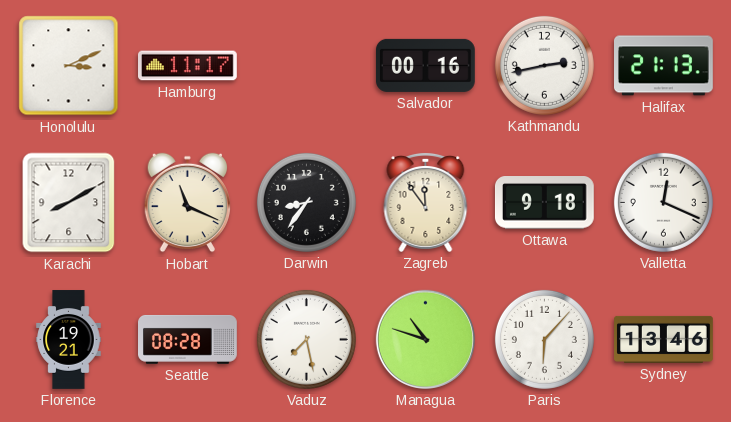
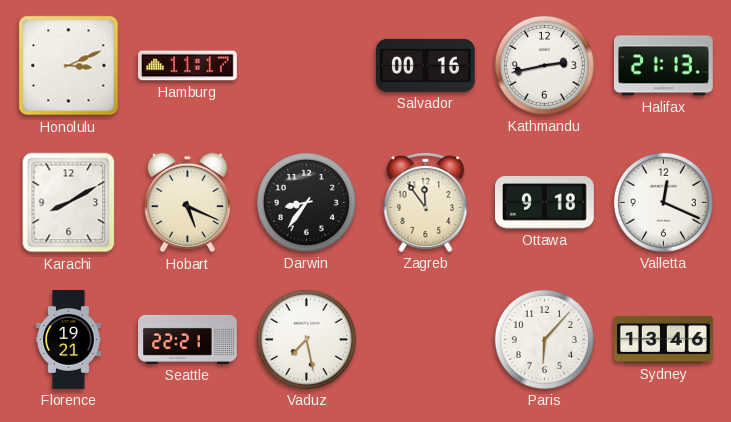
Hobart: 11:19 -> 5:19 (187, 203)
Seattle: 08:28 -> 22:21 (188, 339)
Managua: 10:48 -> none (425, 339)
